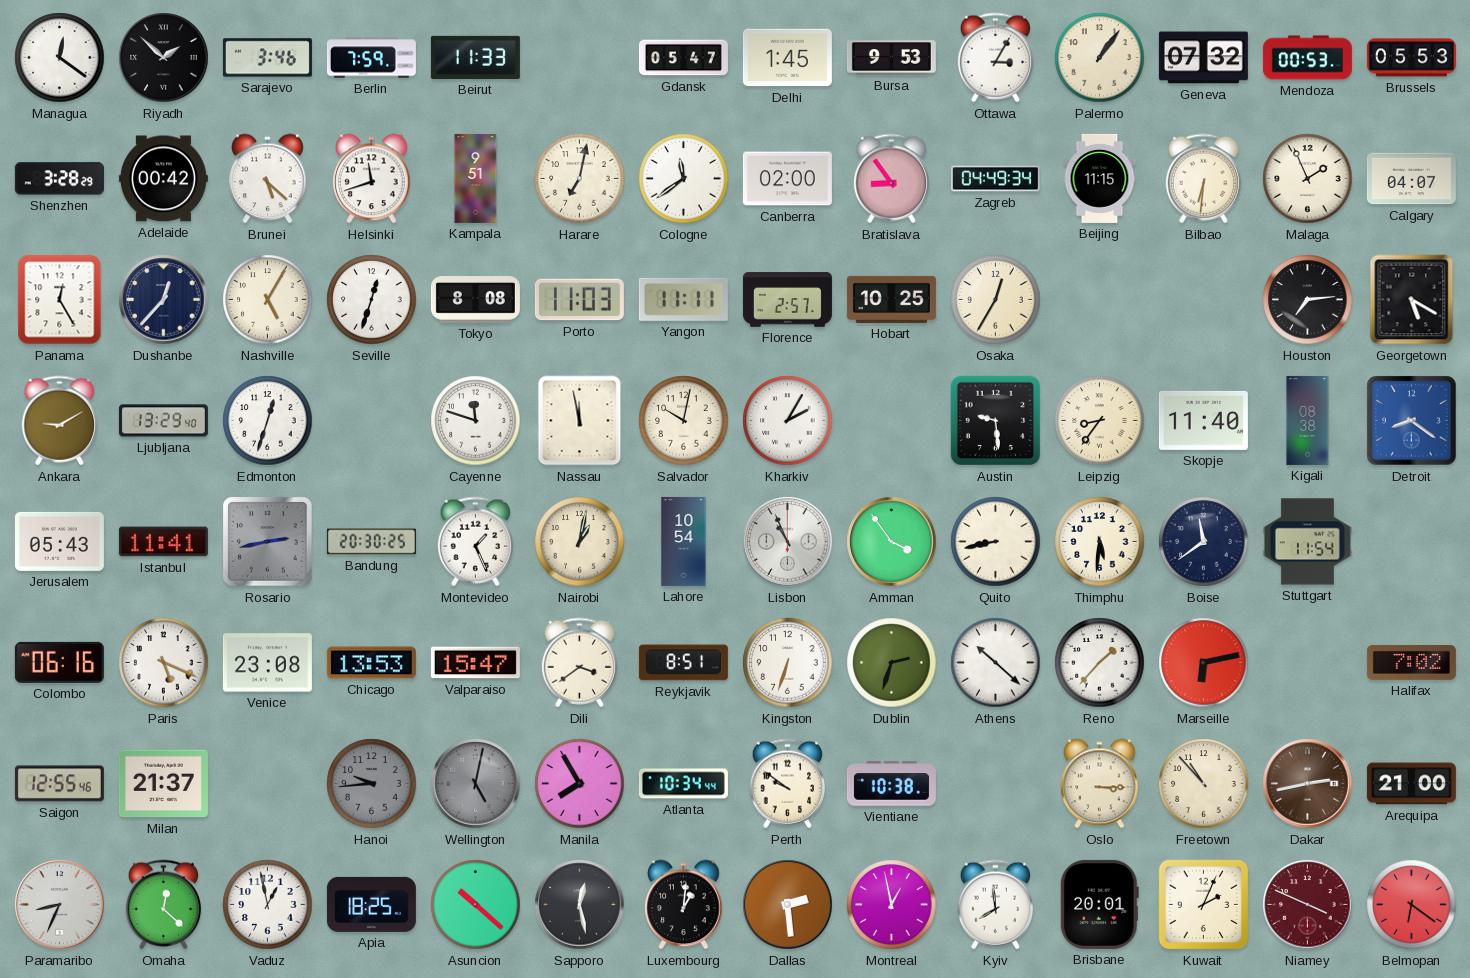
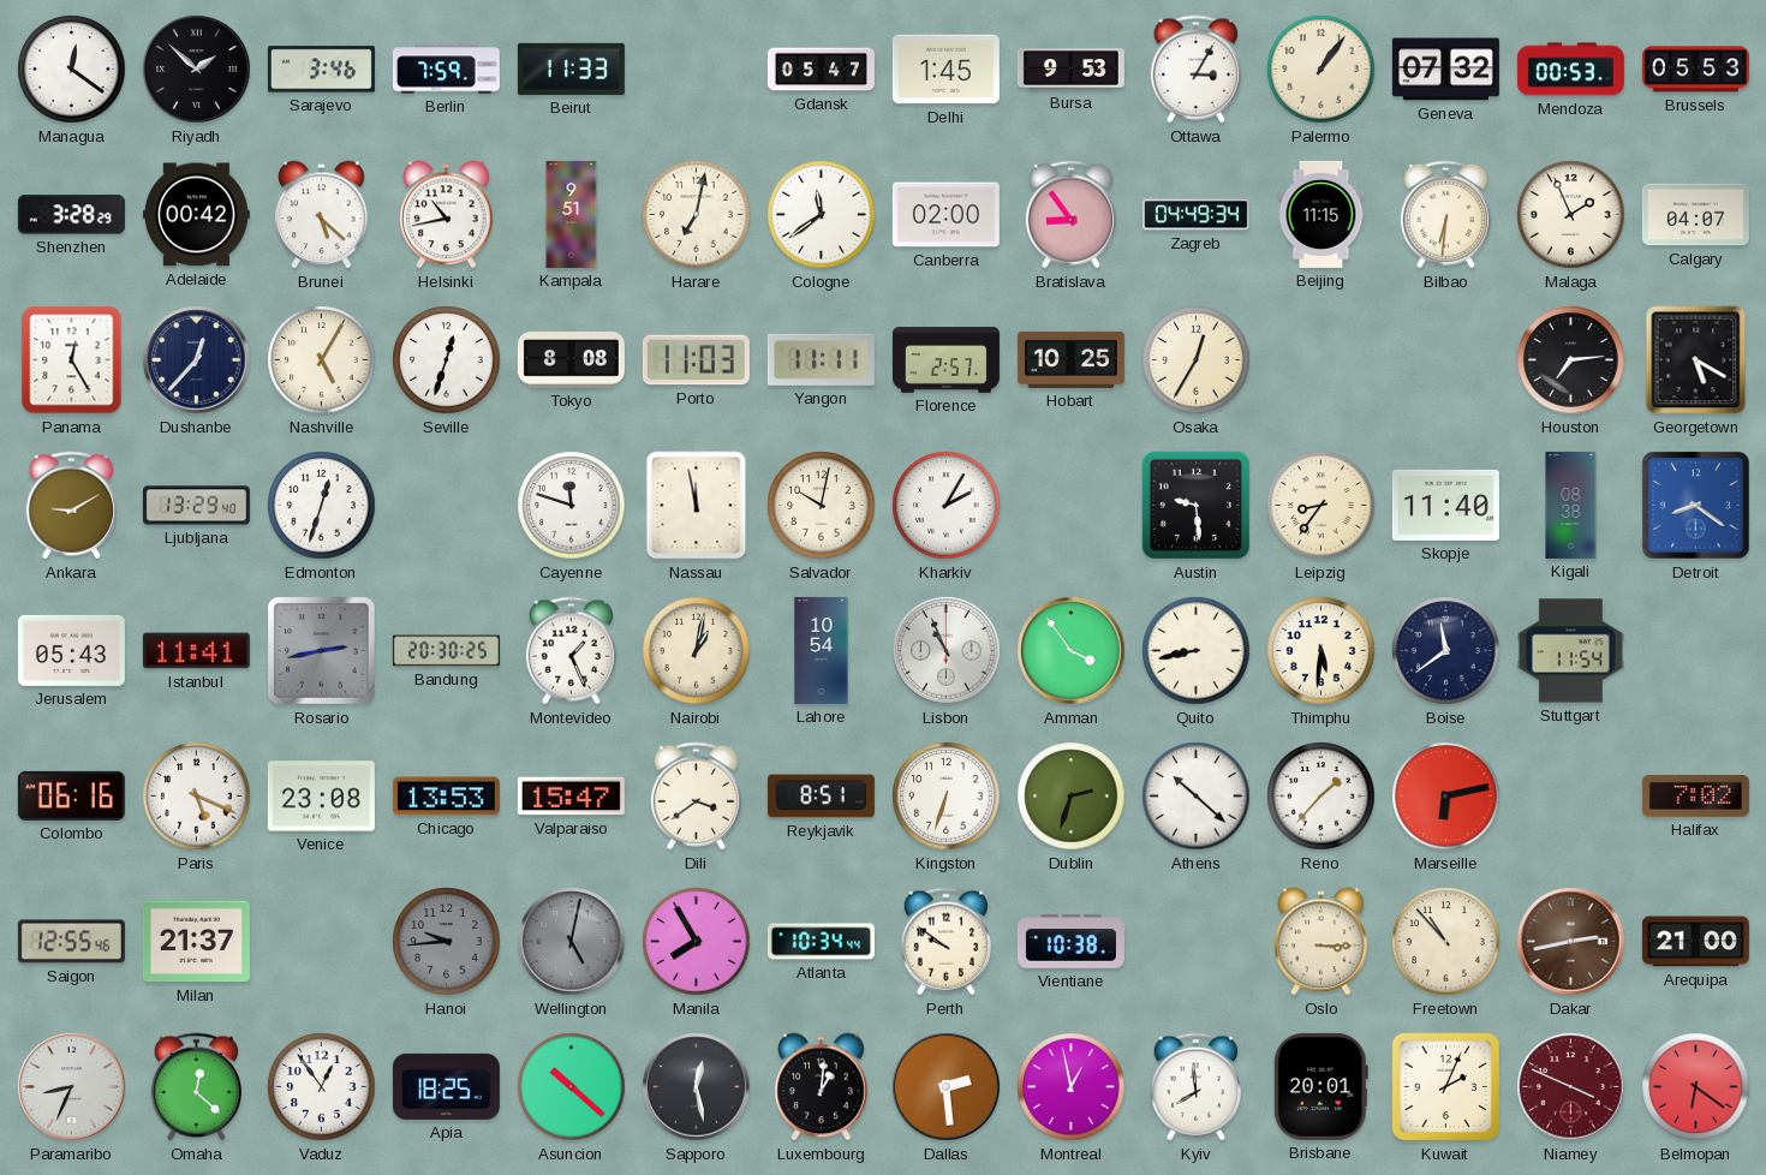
Helsinki: 11:42 -> 10:43 (447, 215)
Vaduz: 12:58 -> 12:54 (322, 1087)
